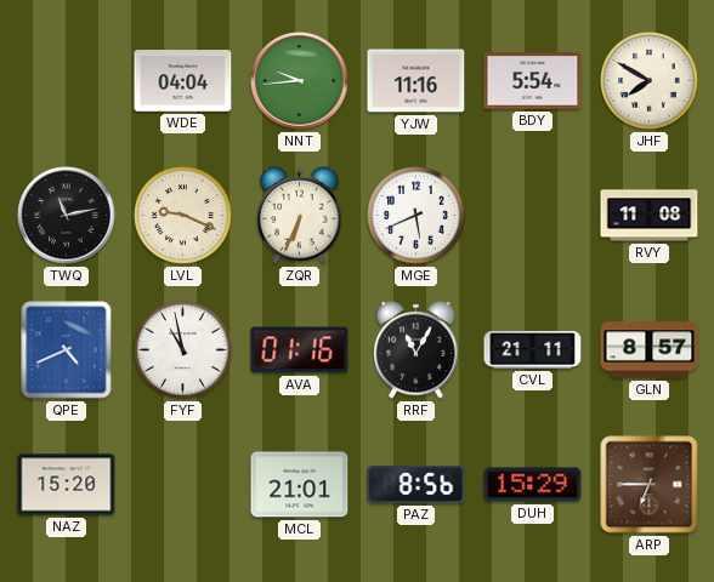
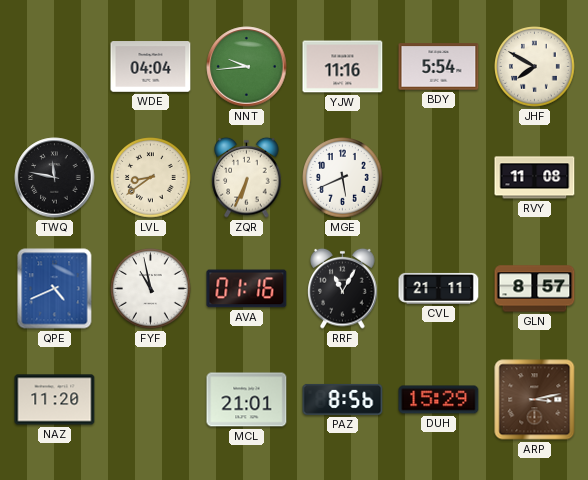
TWQ: 11:13 -> 11:47 (55, 178)
LVL: 9:19 -> 8:39 (151, 178)
NAZ: 15:20 -> 11:20 (55, 400)
ARP: 6:45 -> 3:13 (535, 400)
